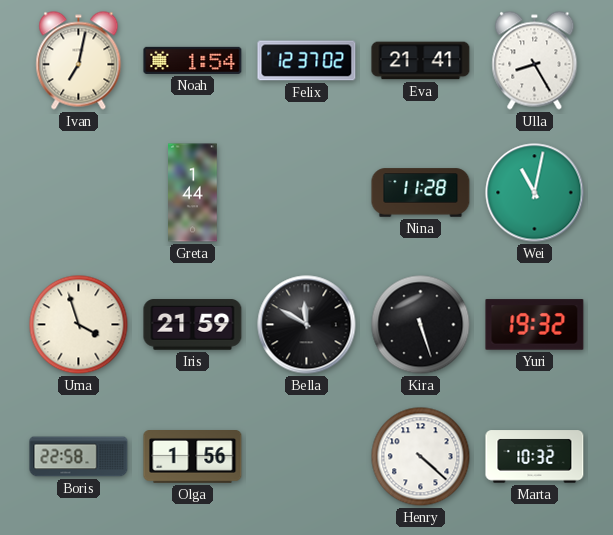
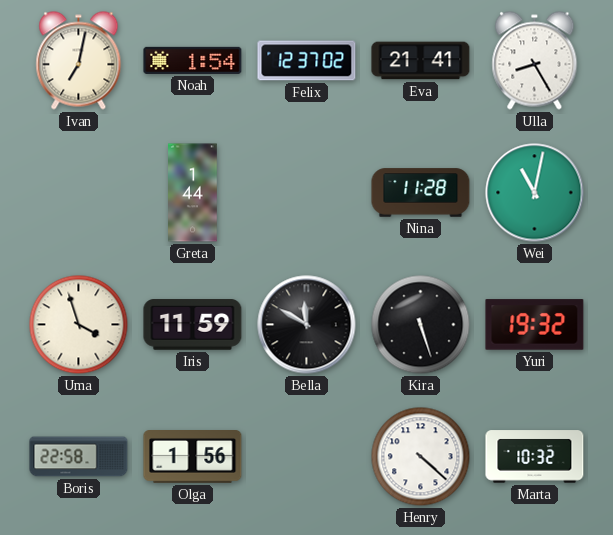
Iris: 21:59 -> 11:59 (193, 325)
